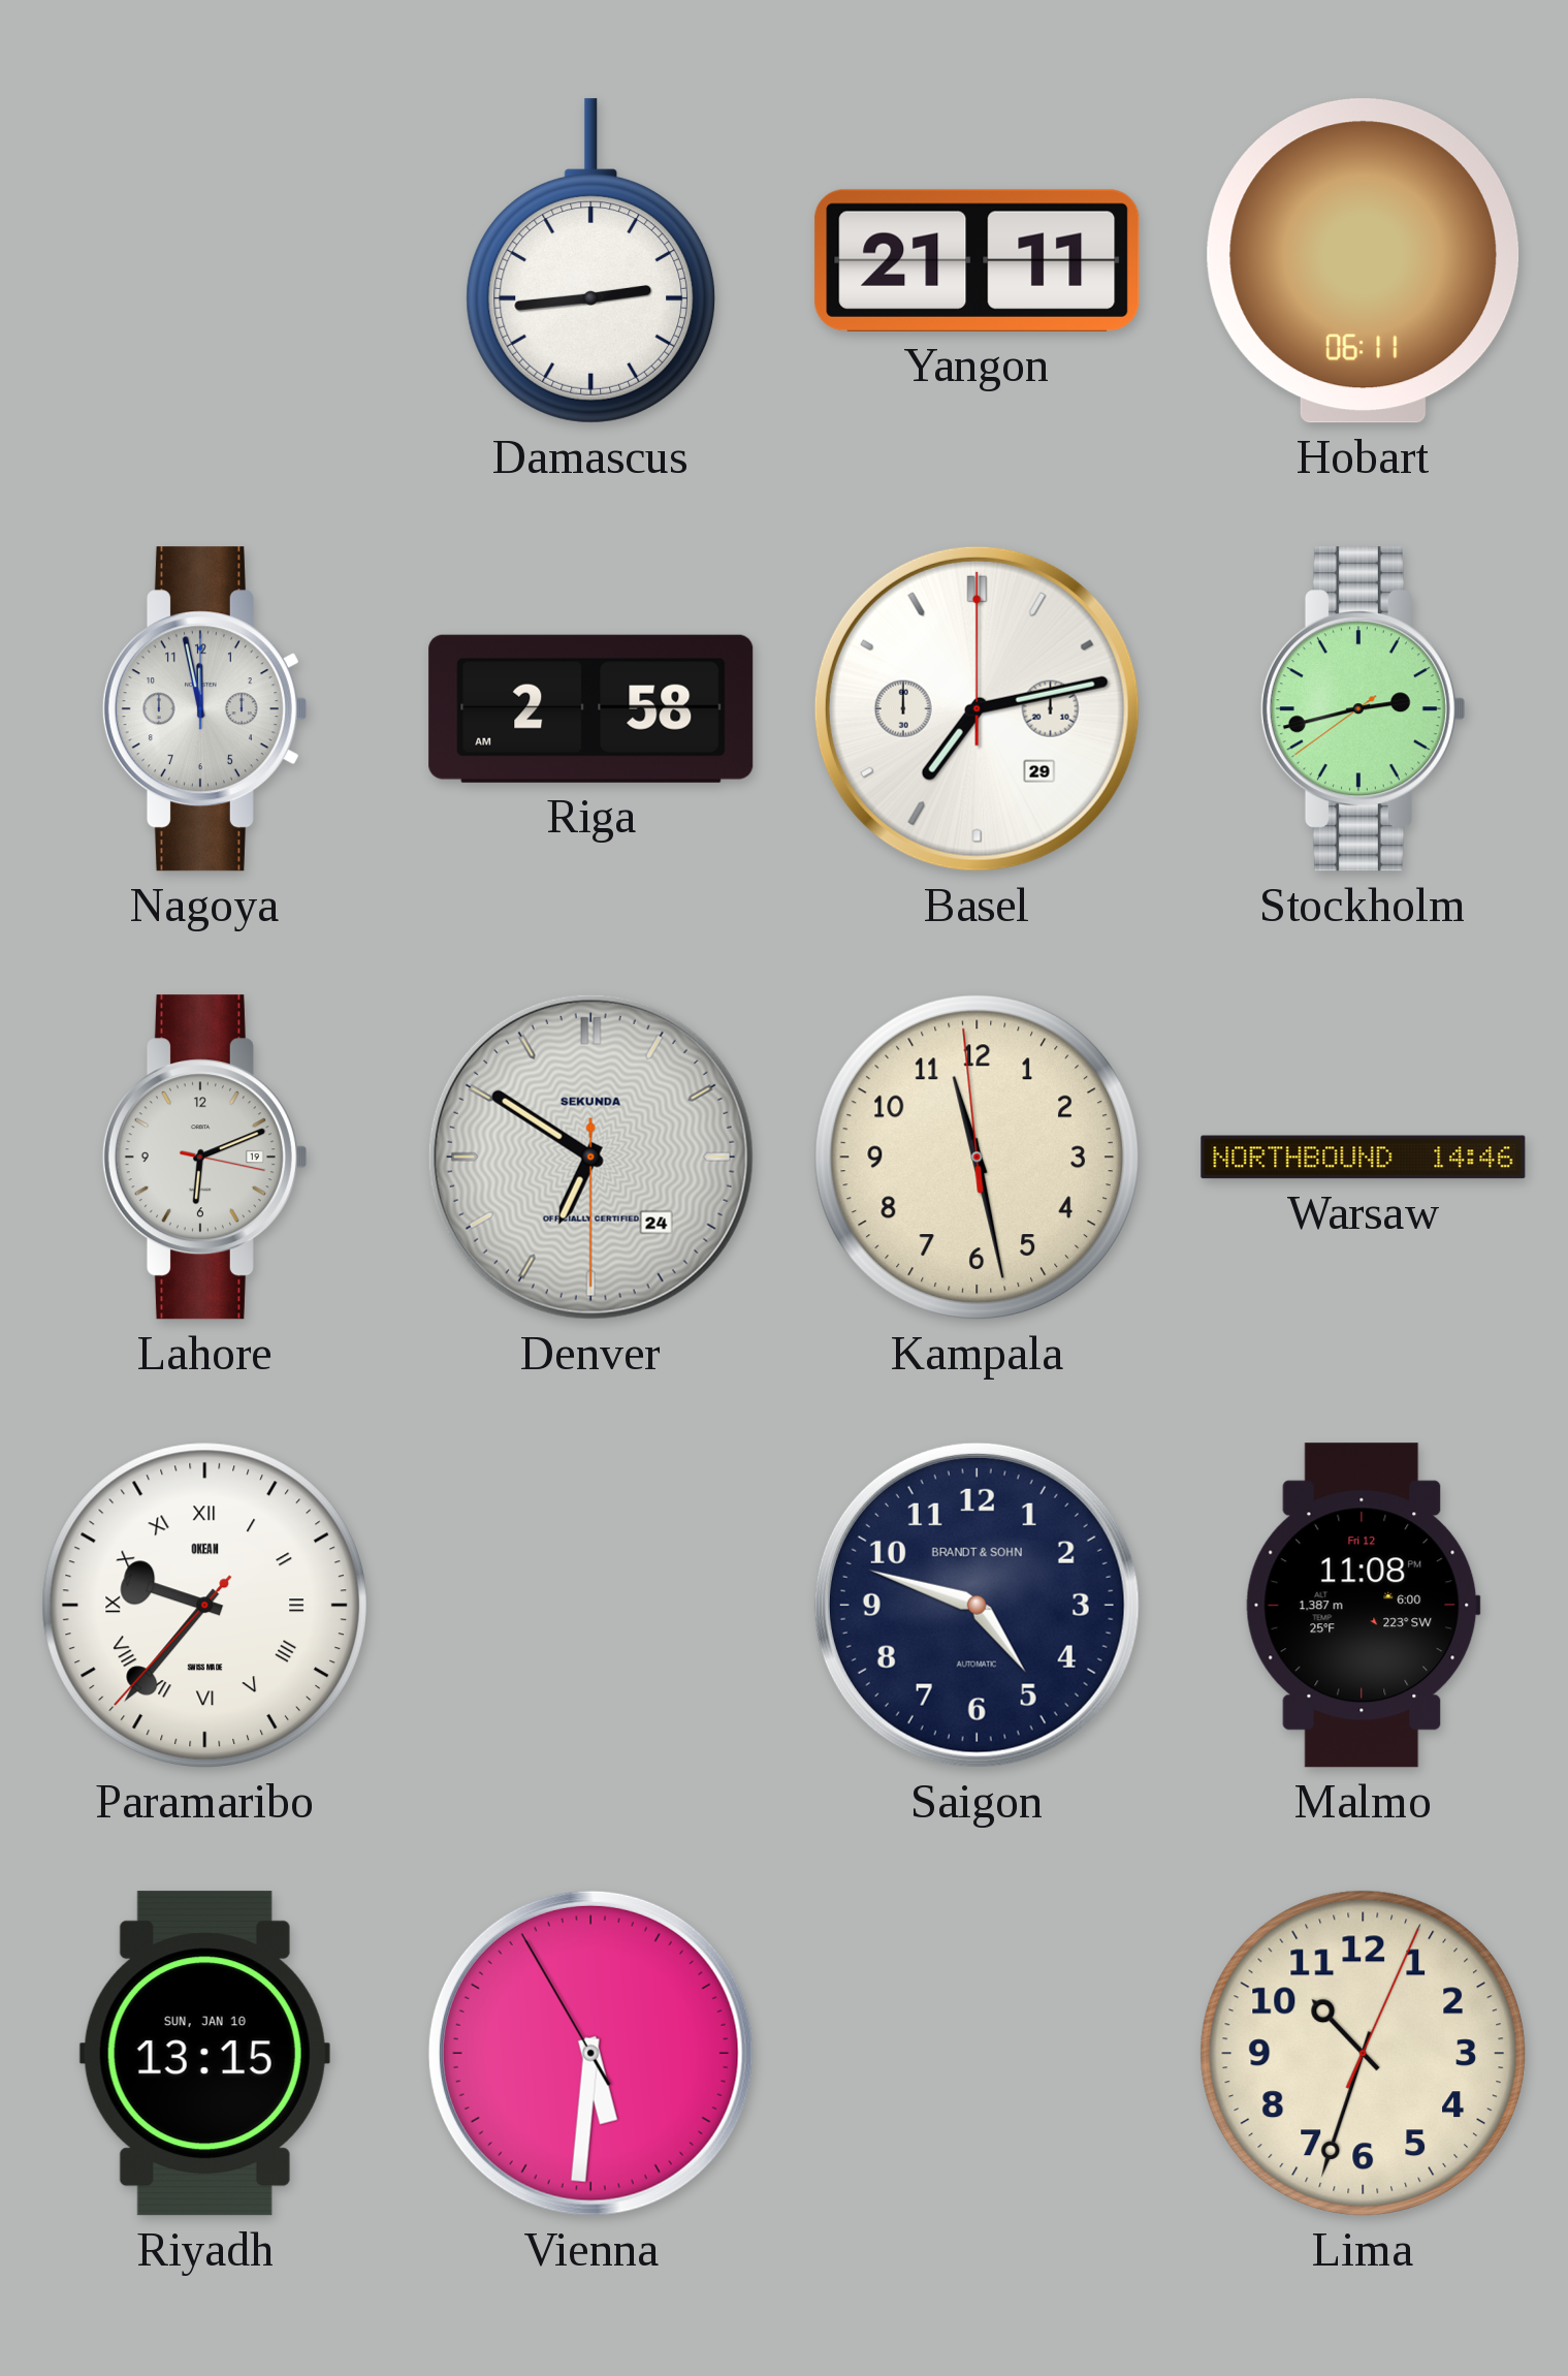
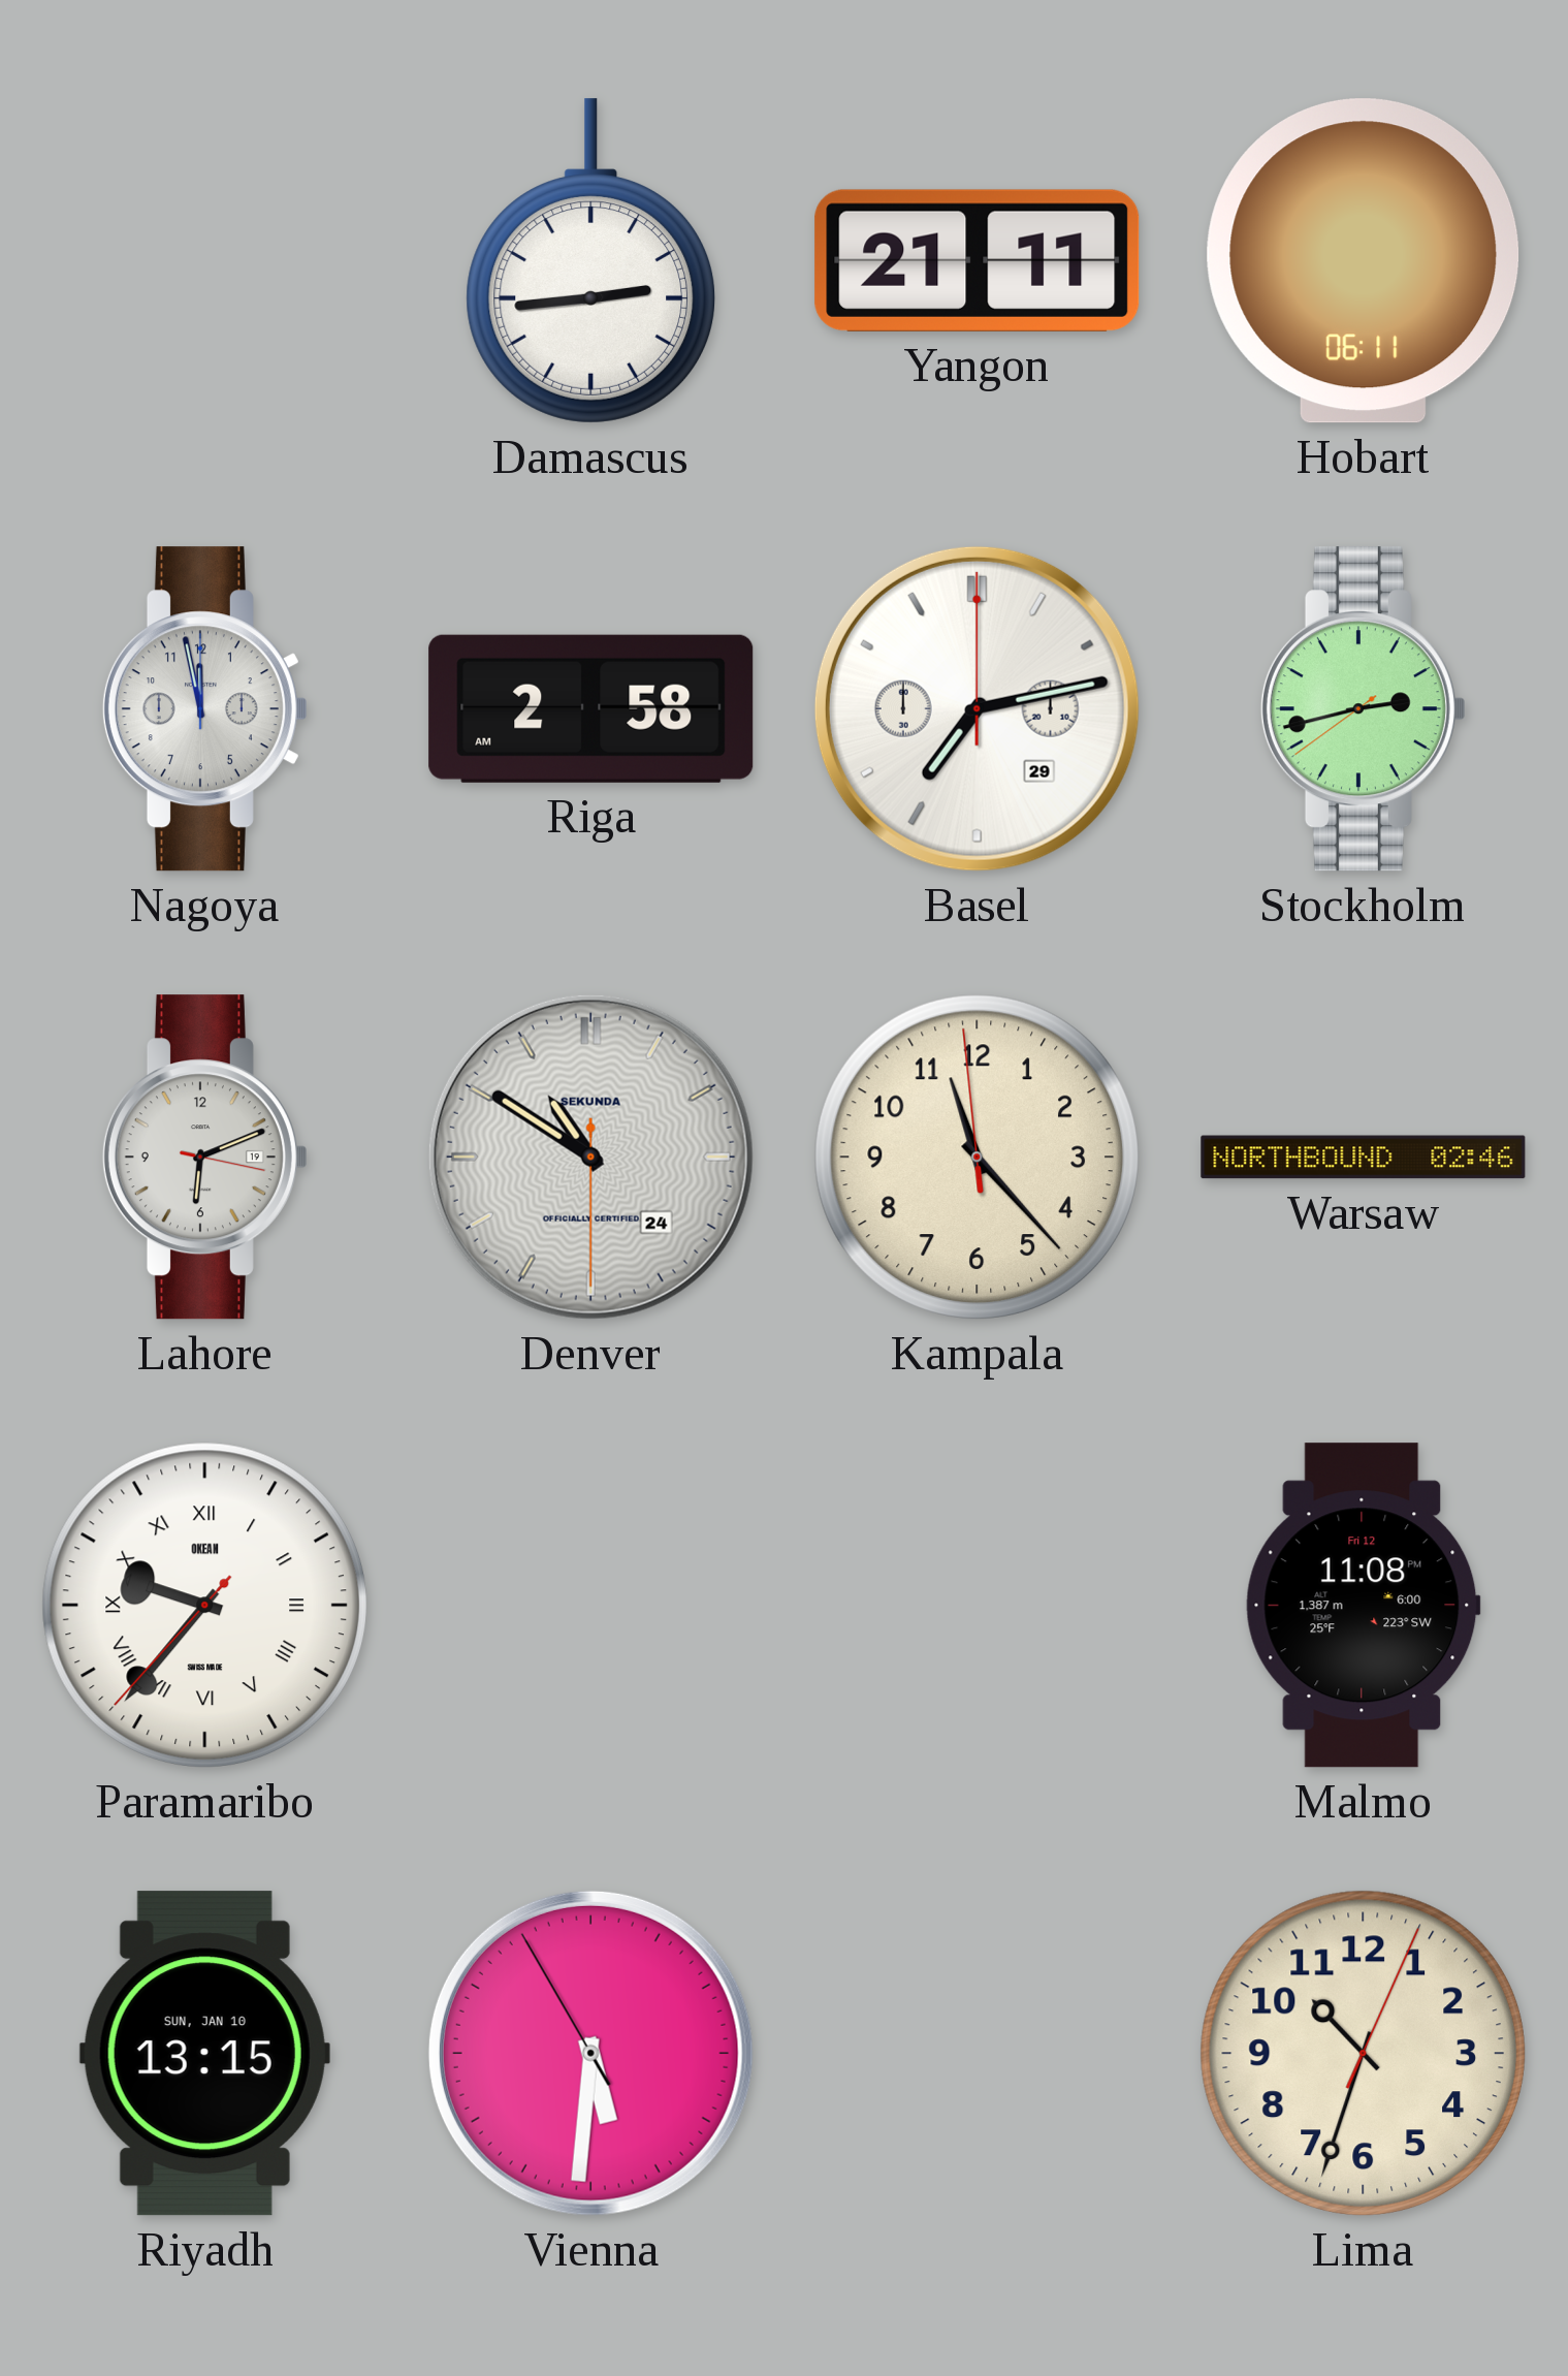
Denver: 6:50 -> 10:50 (590, 1157)
Kampala: 11:27 -> 11:22 (977, 1157)
Warsaw: 14:46 -> 02:46 (1364, 1158)
Saigon: 4:48 -> none (977, 1605)
